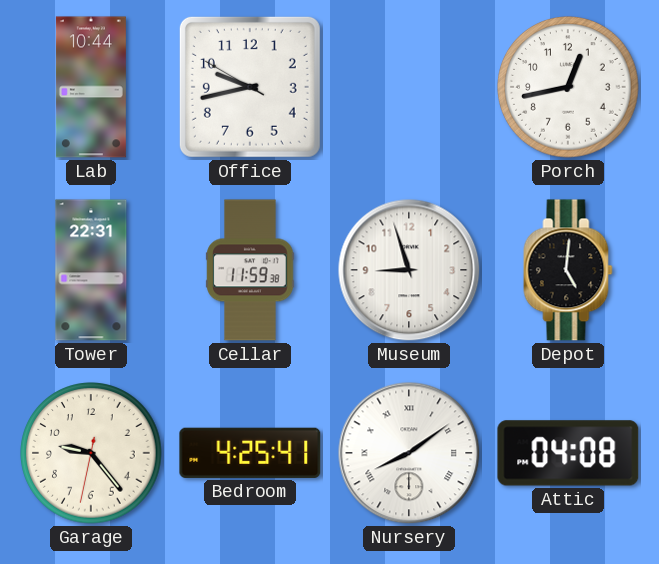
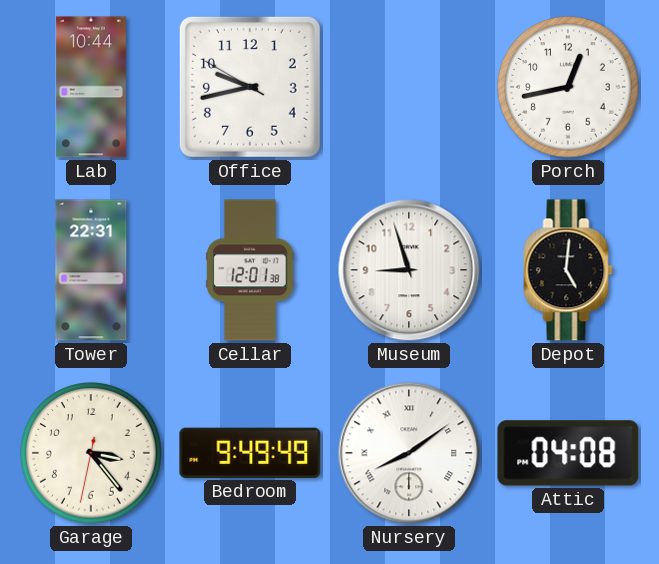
Cellar: 11:59 -> 12:01 (250, 270)
Garage: 9:23 -> 3:23 (91, 453)
Bedroom: 4:25 -> 9:49 (250, 453)
